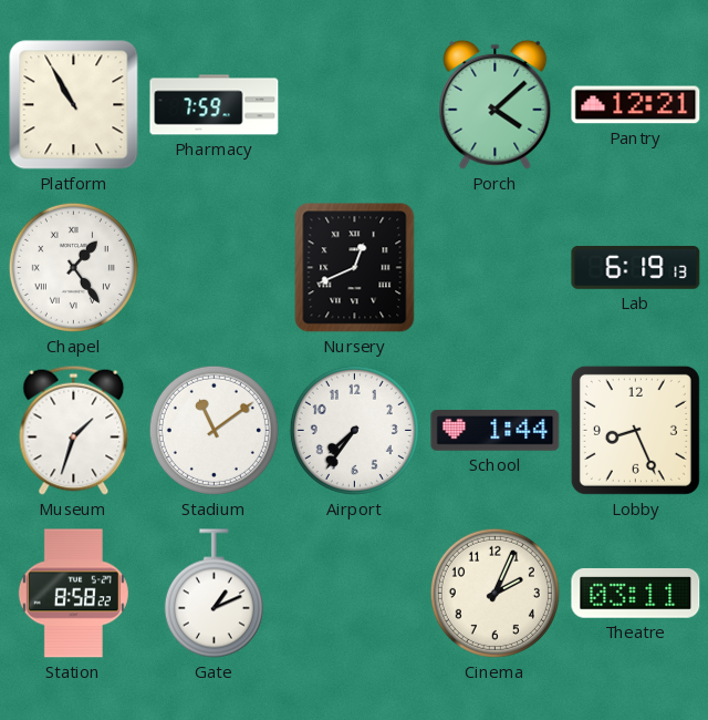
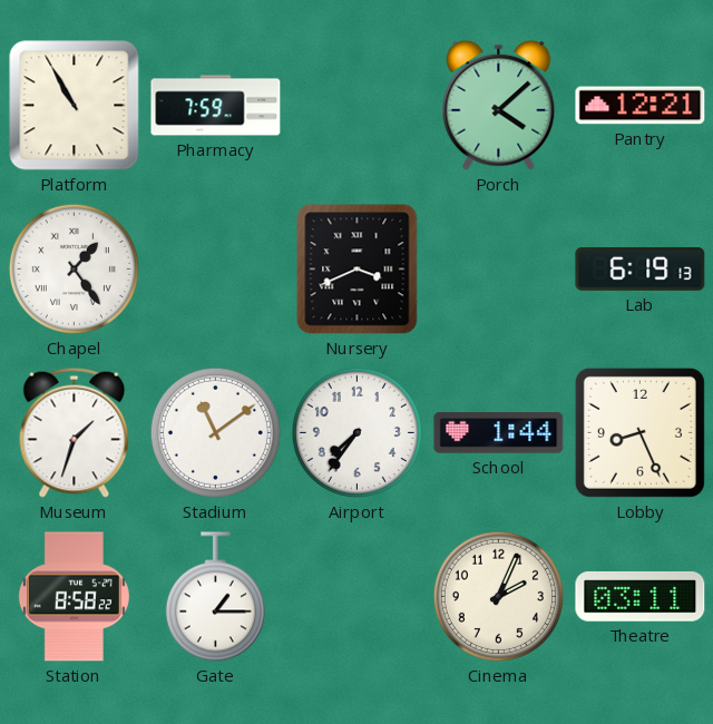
Nursery: 12:41 -> 3:41 (358, 270)
Gate: 1:11 -> 1:15 (215, 597)
